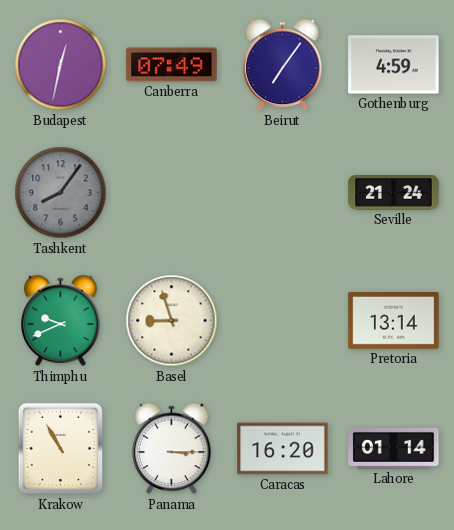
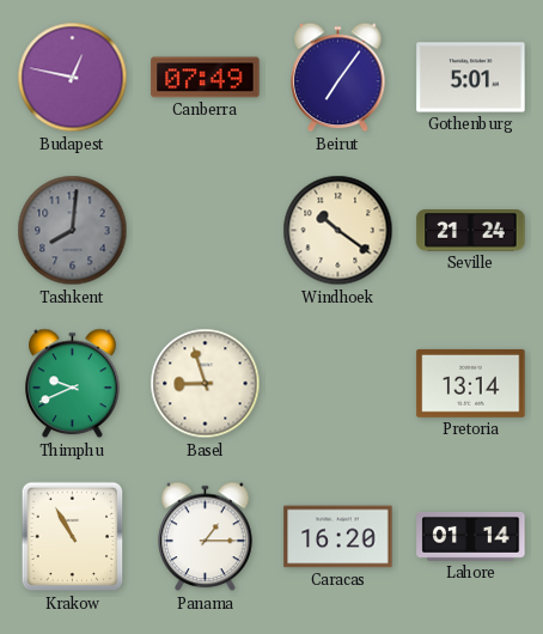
Budapest: 12:32 -> 12:47 (73, 78)
Gothenburg: 4:59 -> 5:01 (471, 78)
Tashkent: 8:06 -> 8:01 (73, 231)
Windhoek: none -> 10:21 (338, 231)
Panama: 3:15 -> 1:15 (206, 537)
